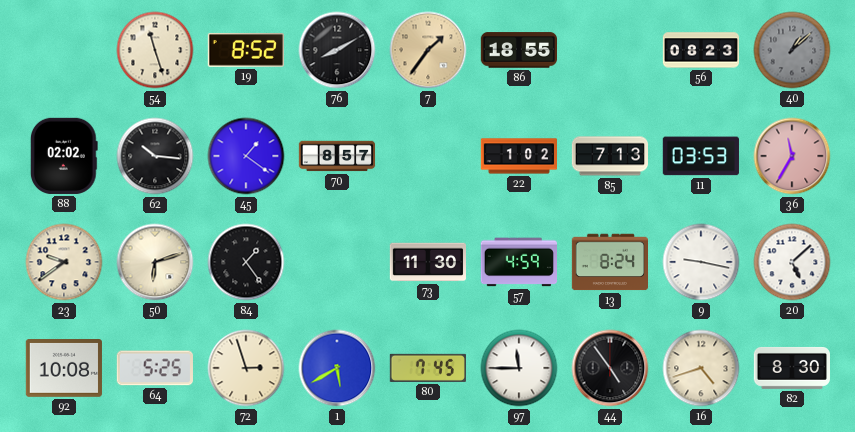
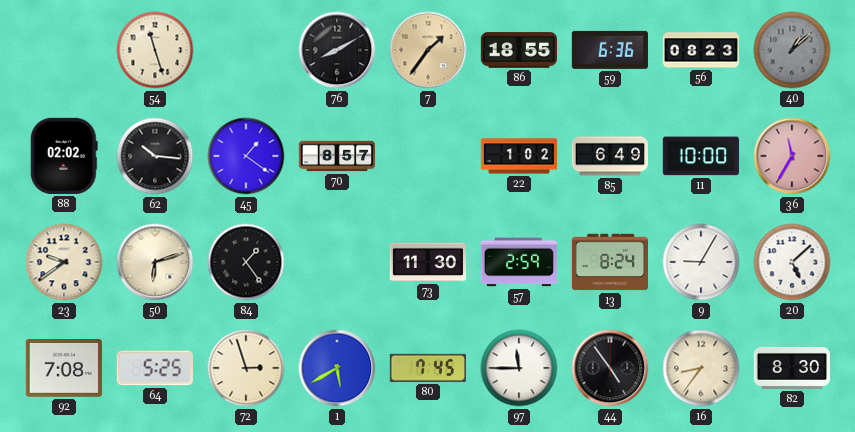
19: 8:52 -> none (246, 51)
59: none -> 6:36 (610, 50)
85: 7:13 -> 6:49 (609, 156)
11: 03:53 -> 10:00 (701, 156)
57: 4:59 -> 2:59 (518, 262)
9: 9:17 -> 9:05 (701, 262)
92: 10:08 -> 7:08 (63, 369)
16: 4:42 -> 8:36 (701, 368)
